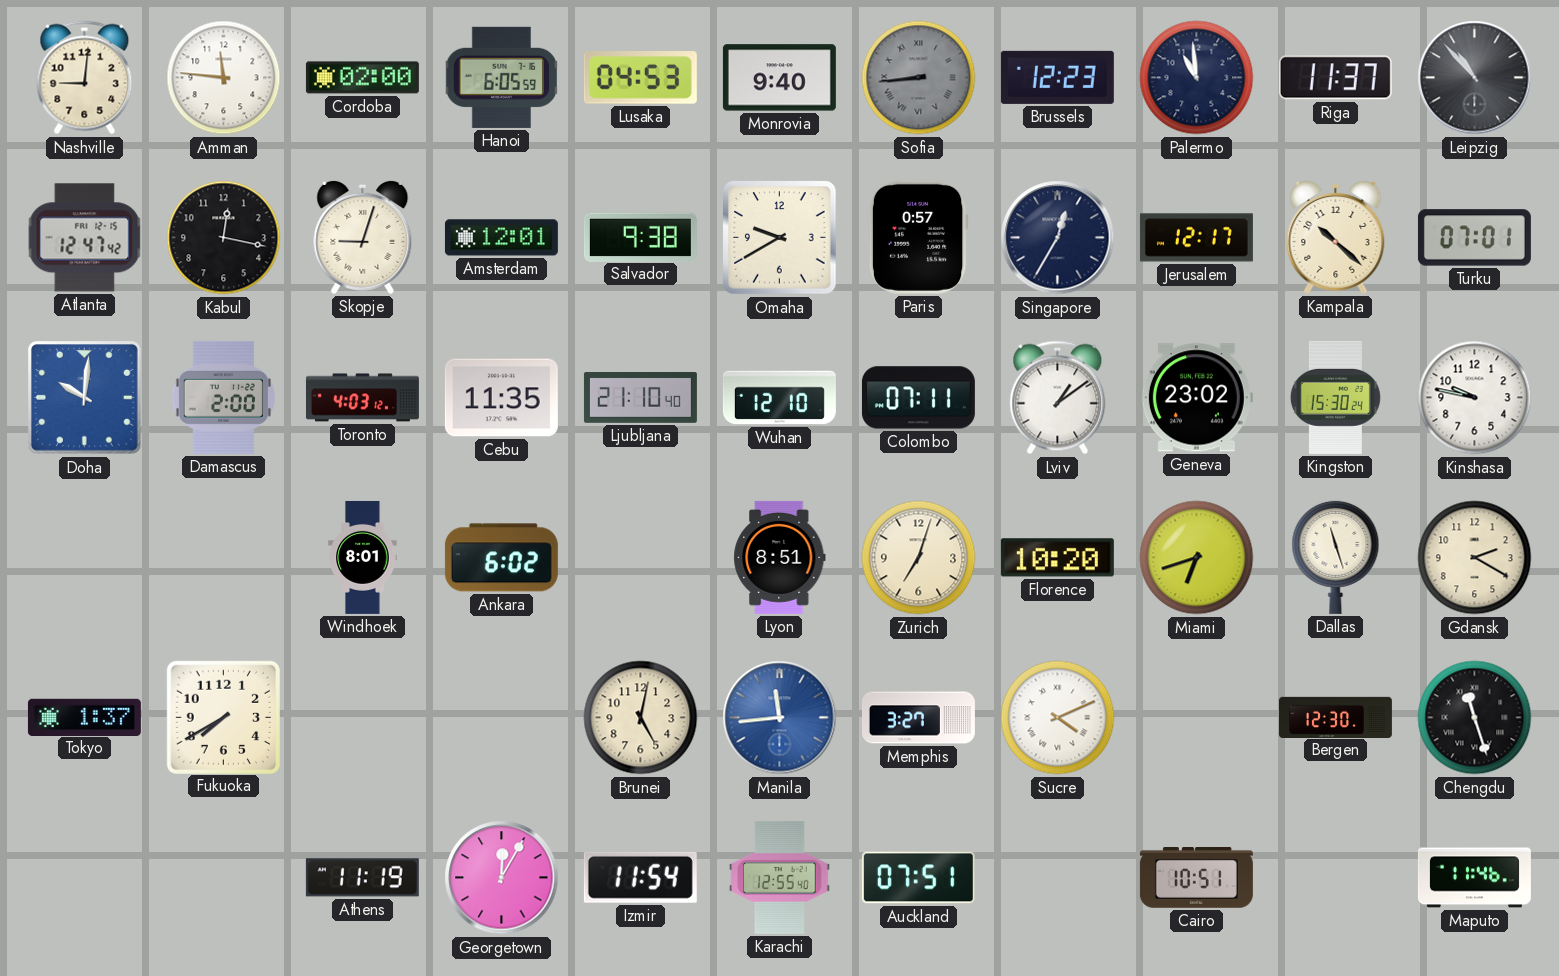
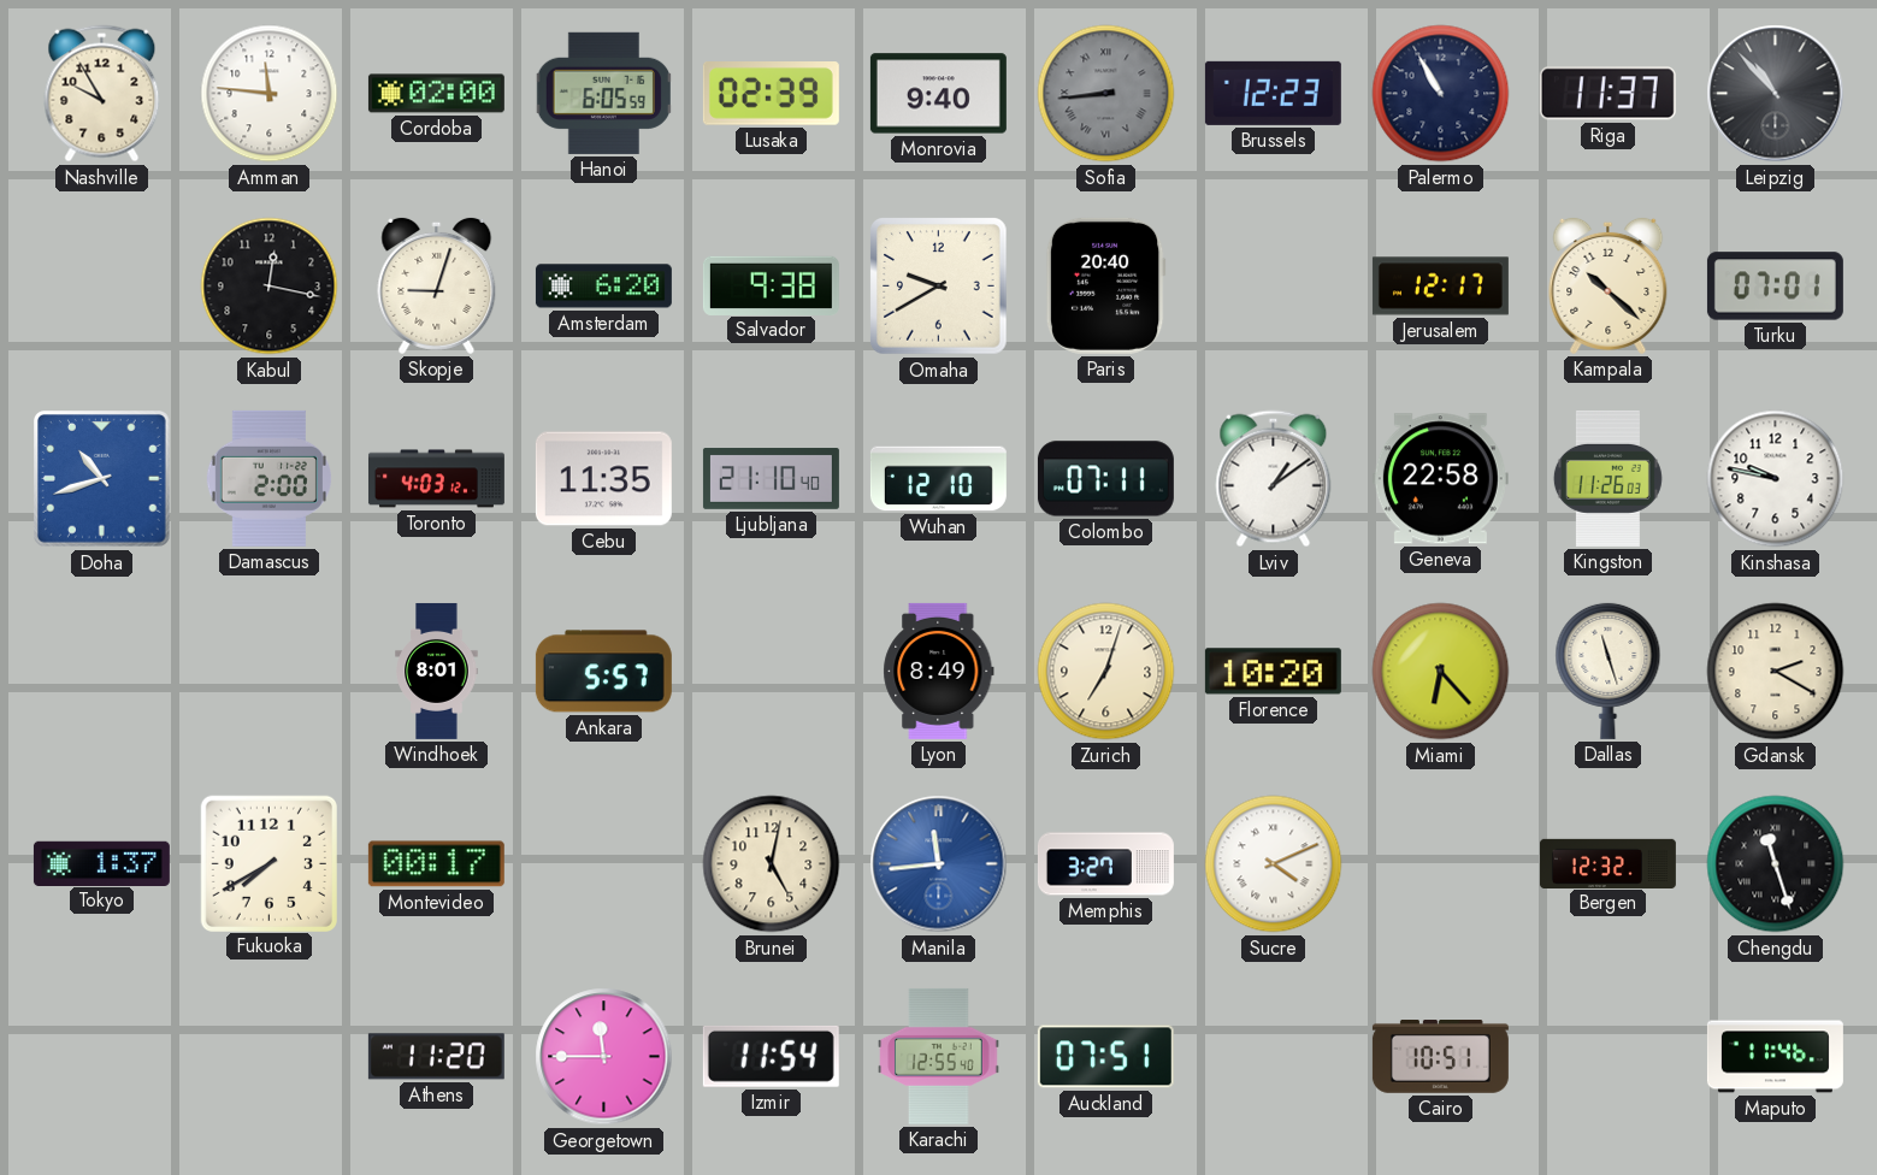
Nashville: 9:01 -> 9:55 (102, 94)
Lusaka: 04:53 -> 02:39 (771, 94)
Palermo: 10:59 -> 10:55 (1441, 94)
Atlanta: 12:47 -> none (85, 238)
Amsterdam: 12:01 -> 6:20 (603, 287)
Paris: 0:57 -> 20:40 (1105, 285)
Singapore: 12:35 -> none (1058, 238)
Doha: 10:01 -> 10:42 (102, 479)
Geneva: 23:02 -> 22:58 (1440, 479)
Kingston: 15:30 -> 11:26 (1607, 478)
Ankara: 6:02 -> 5:57 (603, 672)
Lyon: 8:51 -> 8:49 (939, 671)
Miami: 6:42 -> 6:23 (1441, 672)
Montevideo: none -> 00:17 (436, 864)
Bergen: 12:30 -> 12:32 (1607, 863)
Athens: 11:19 -> 11:20 (436, 1057)
Georgetown: 12:05 -> 11:45 (604, 1057)
